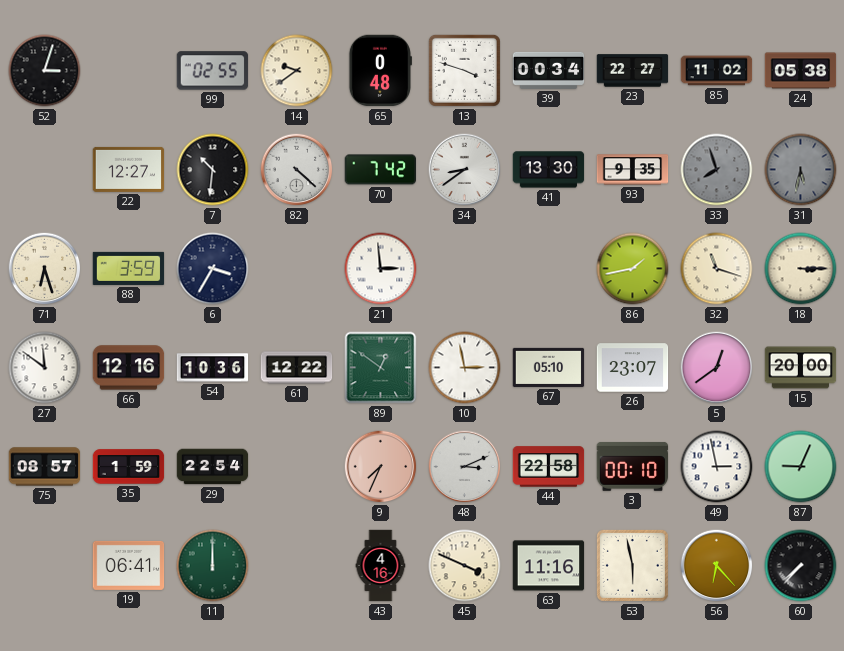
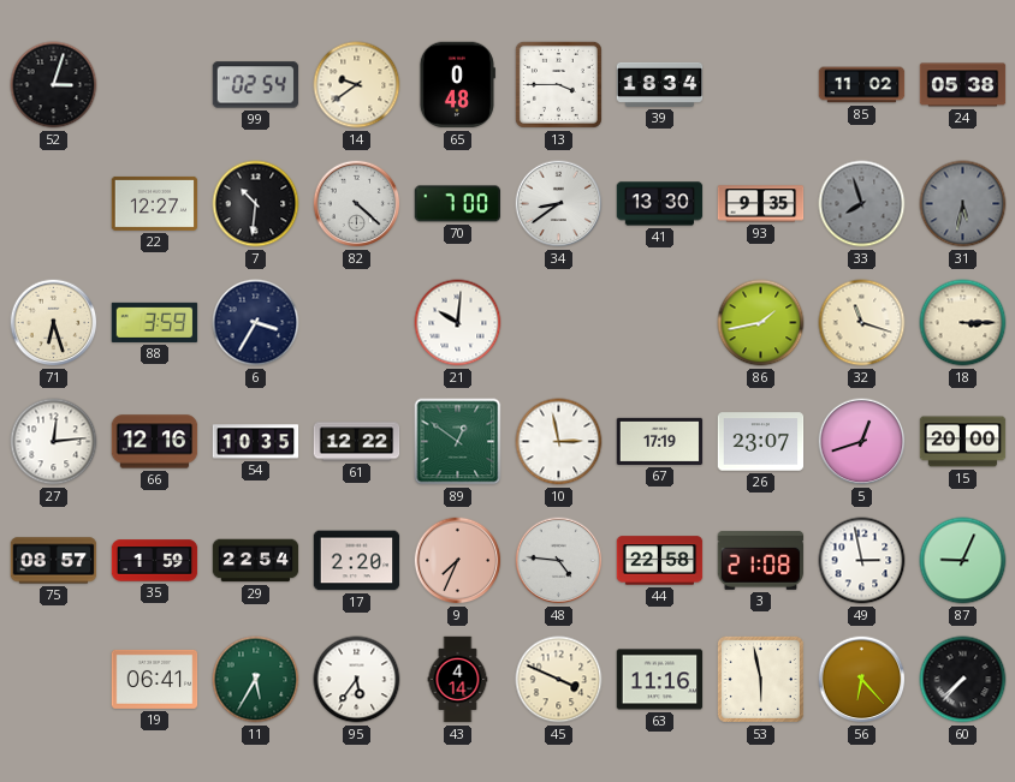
99: 02:55 -> 02:54 (256, 85)
13: 3:48 -> 3:45 (558, 84)
39: 00:34 -> 18:34 (660, 84)
23: 22:27 -> none (633, 71)
70: 7:42 -> 7:00 (458, 204)
21: 2:59 -> 10:01 (458, 323)
27: 11:51 -> 12:14 (54, 442)
54: 10:36 -> 10:35 (256, 442)
67: 05:10 -> 17:19 (660, 441)
5: 12:39 -> 12:42 (862, 442)
17: none -> 2:20 (357, 561)
48: 3:11 -> 4:46 (559, 561)
3: 00:10 -> 21:08 (761, 560)
11: 12:00 -> 5:35 (256, 680)
95: none -> 5:36 (357, 680)
43: 4:16 -> 4:14 (458, 680)
